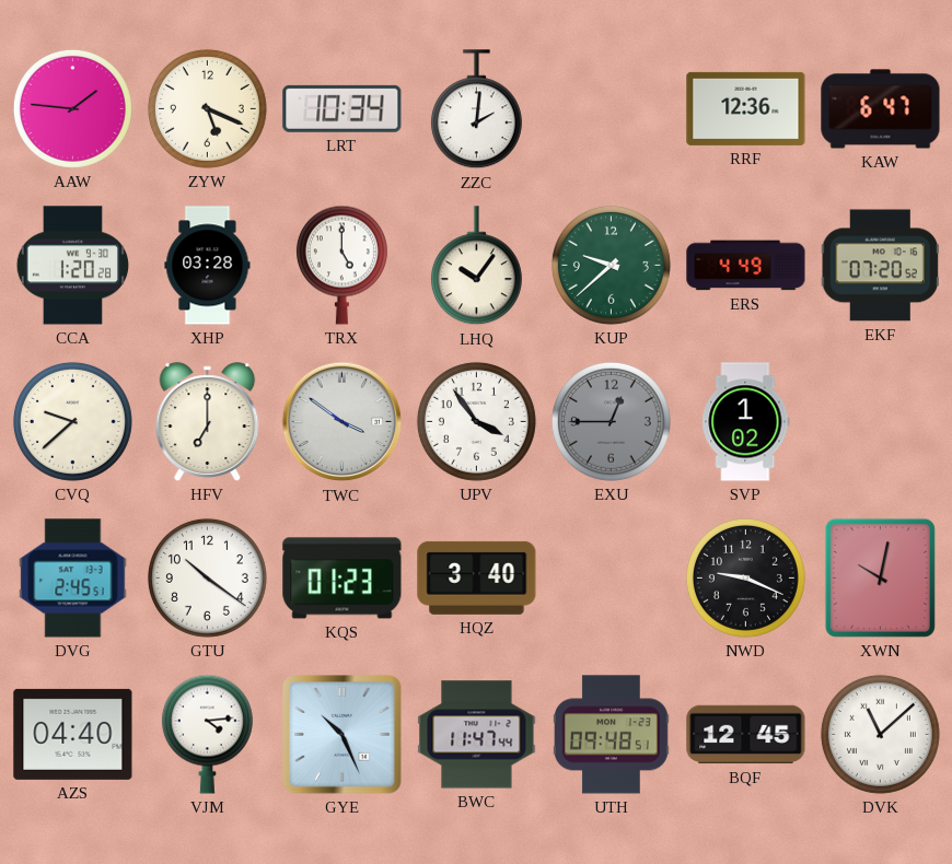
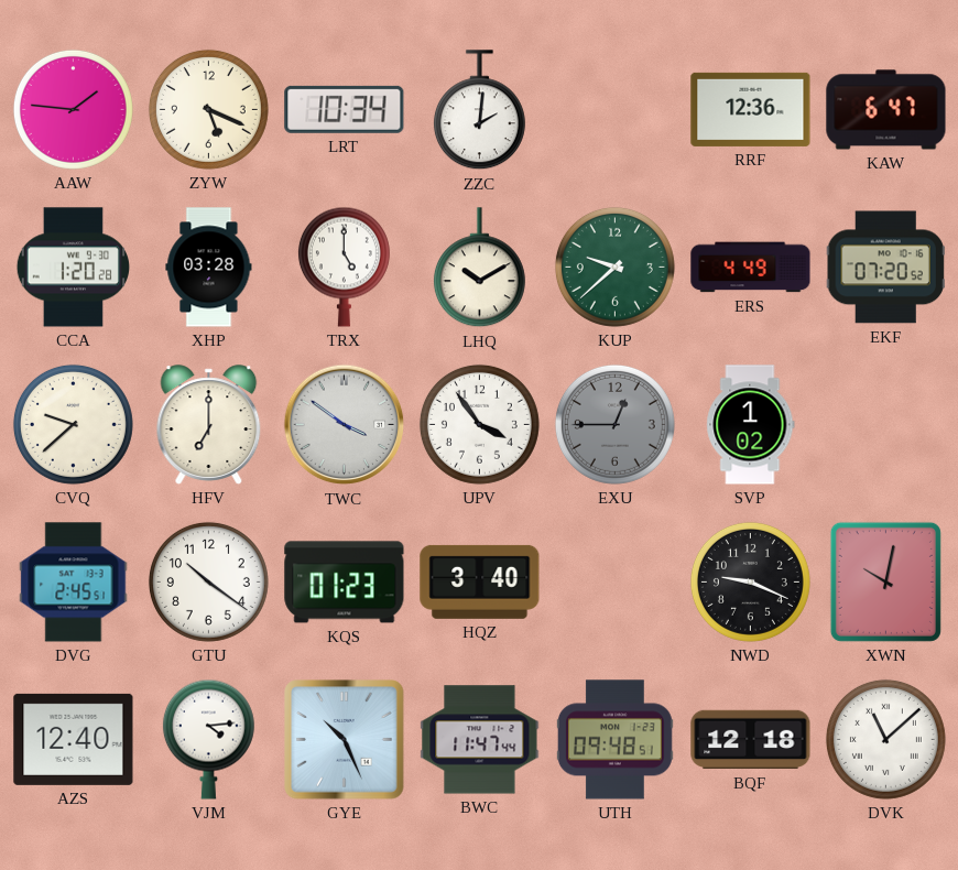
LHQ: 10:06 -> 10:10 (479, 268)
AZS: 04:40 -> 12:40 (74, 739)
BQF: 12:45 -> 12:18 (751, 740)
